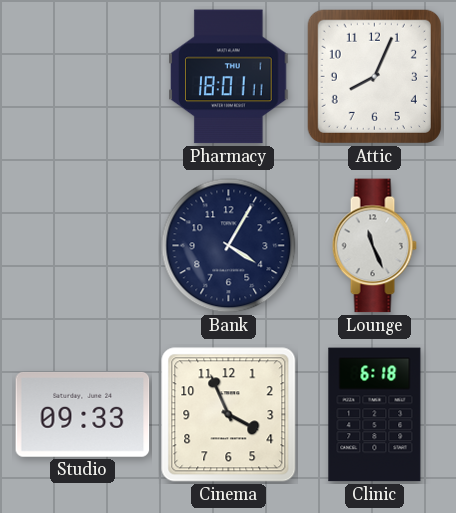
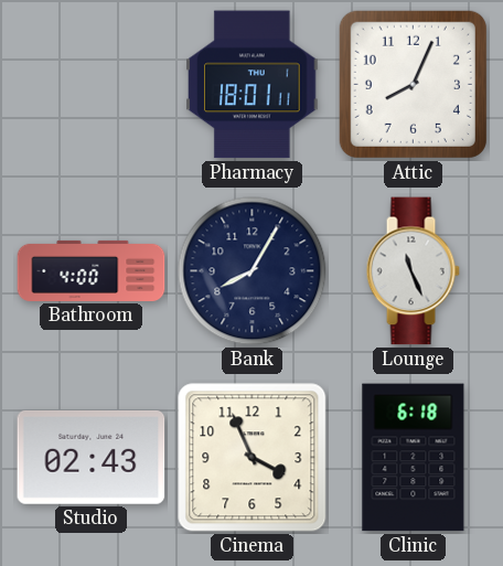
Bathroom: none -> 4:00 (92, 270)
Bank: 4:05 -> 8:05 (253, 271)
Studio: 09:33 -> 02:43 (92, 457)
